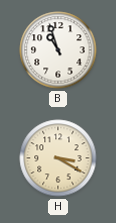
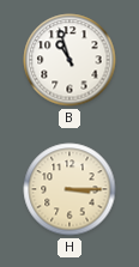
H: 3:20 -> 3:15 (69, 189)
